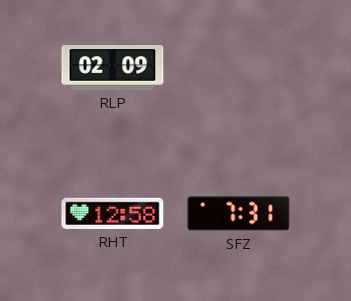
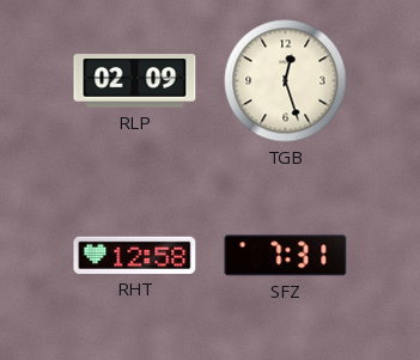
TGB: none -> 12:27 (286, 81)
